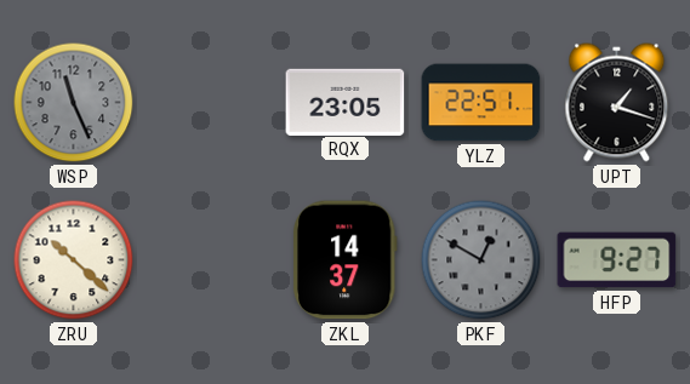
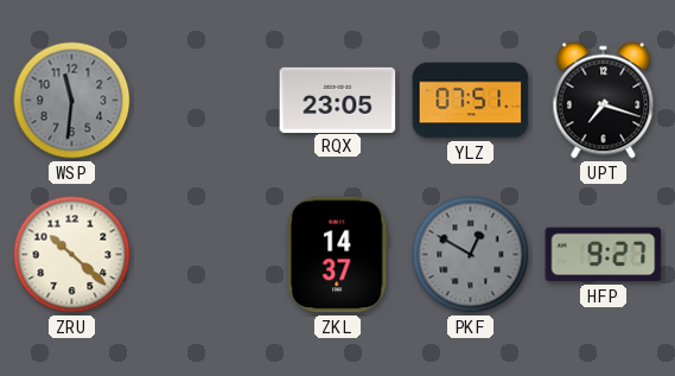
WSP: 11:26 -> 11:31 (72, 101)
YLZ: 22:51 -> 07:51 (471, 101)
UPT: 1:18 -> 7:18 (604, 101)
